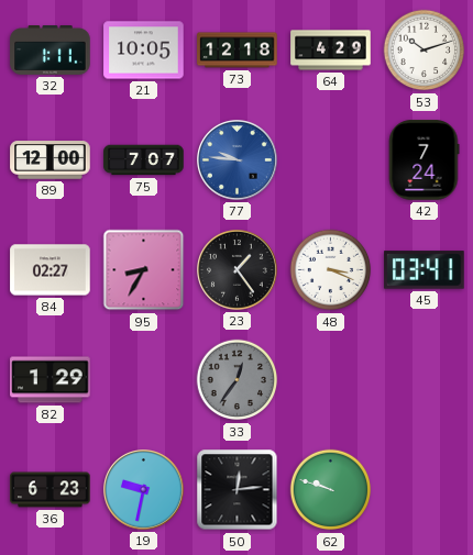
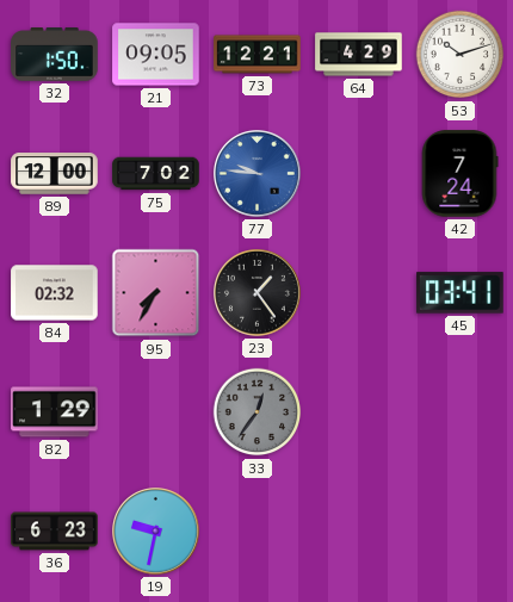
32: 1:11 -> 1:50 (55, 55)
21: 10:05 -> 09:05 (156, 55)
73: 12:18 -> 12:21 (258, 55)
75: 7:07 -> 7:02 (156, 174)
84: 02:27 -> 02:32 (55, 293)
95: 8:35 -> 7:35 (156, 293)
48: 3:19 -> none (331, 270)
50: 12:14 -> none (238, 490)
62: 9:48 -> none (331, 490)
